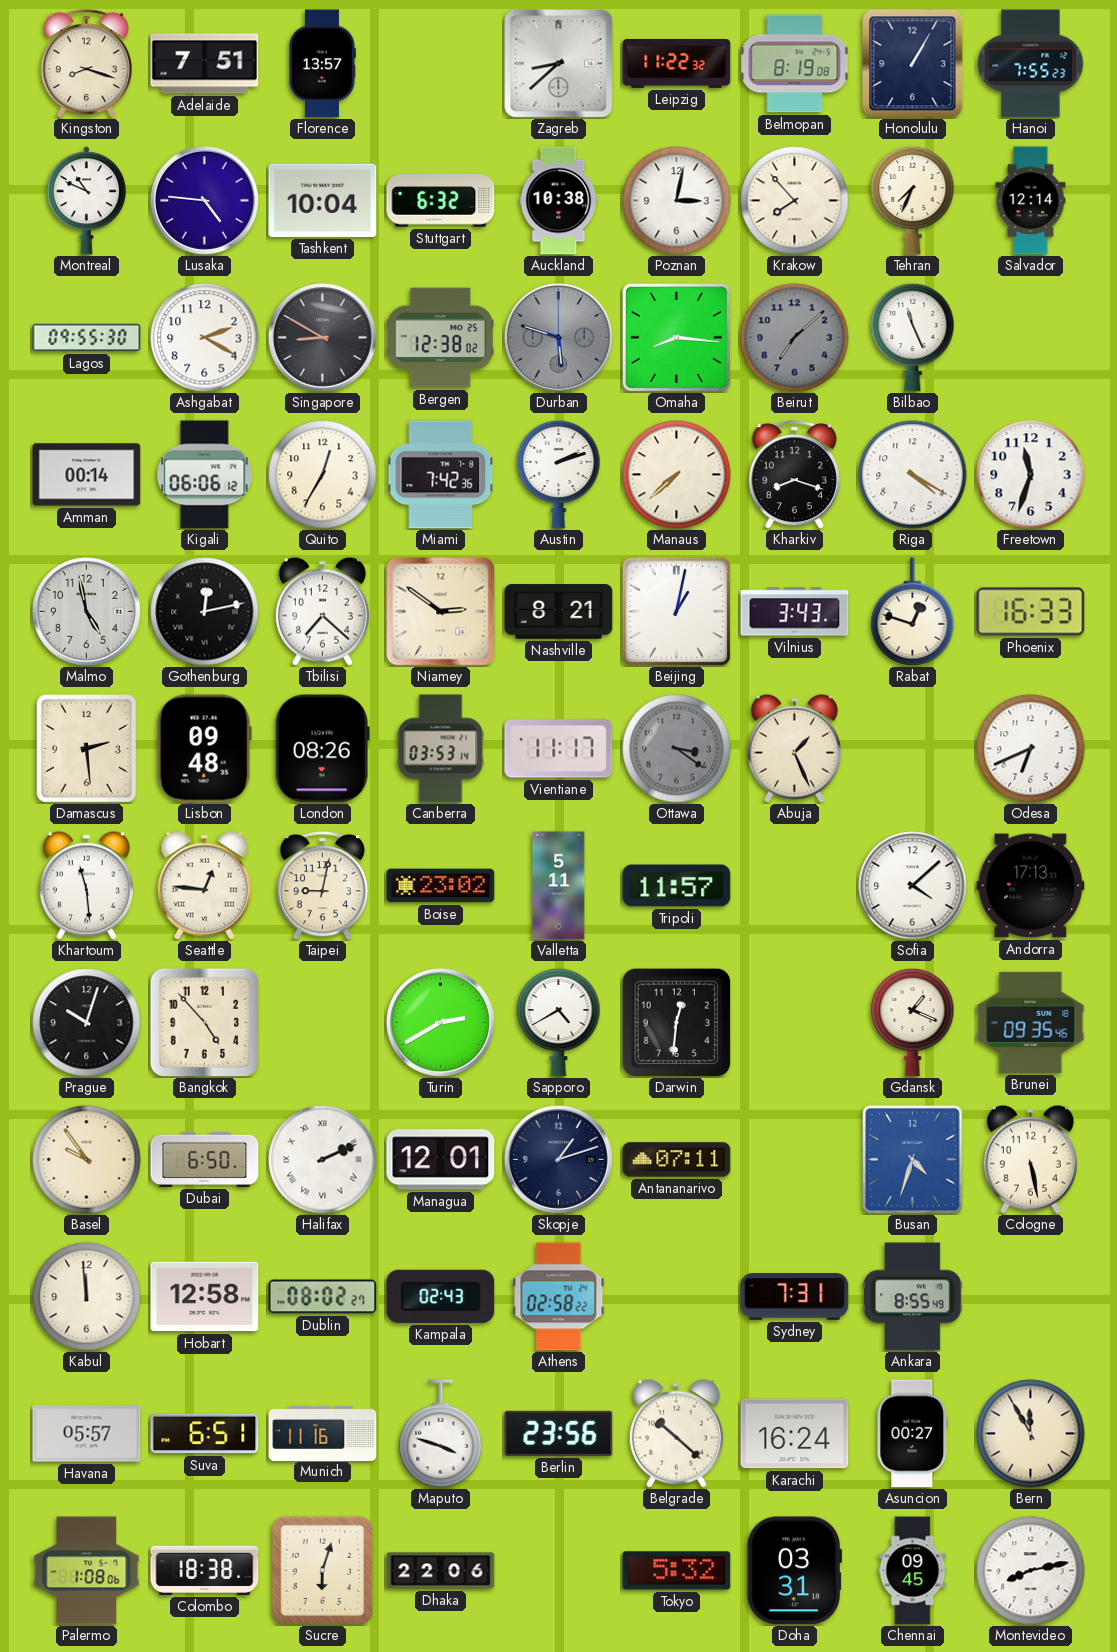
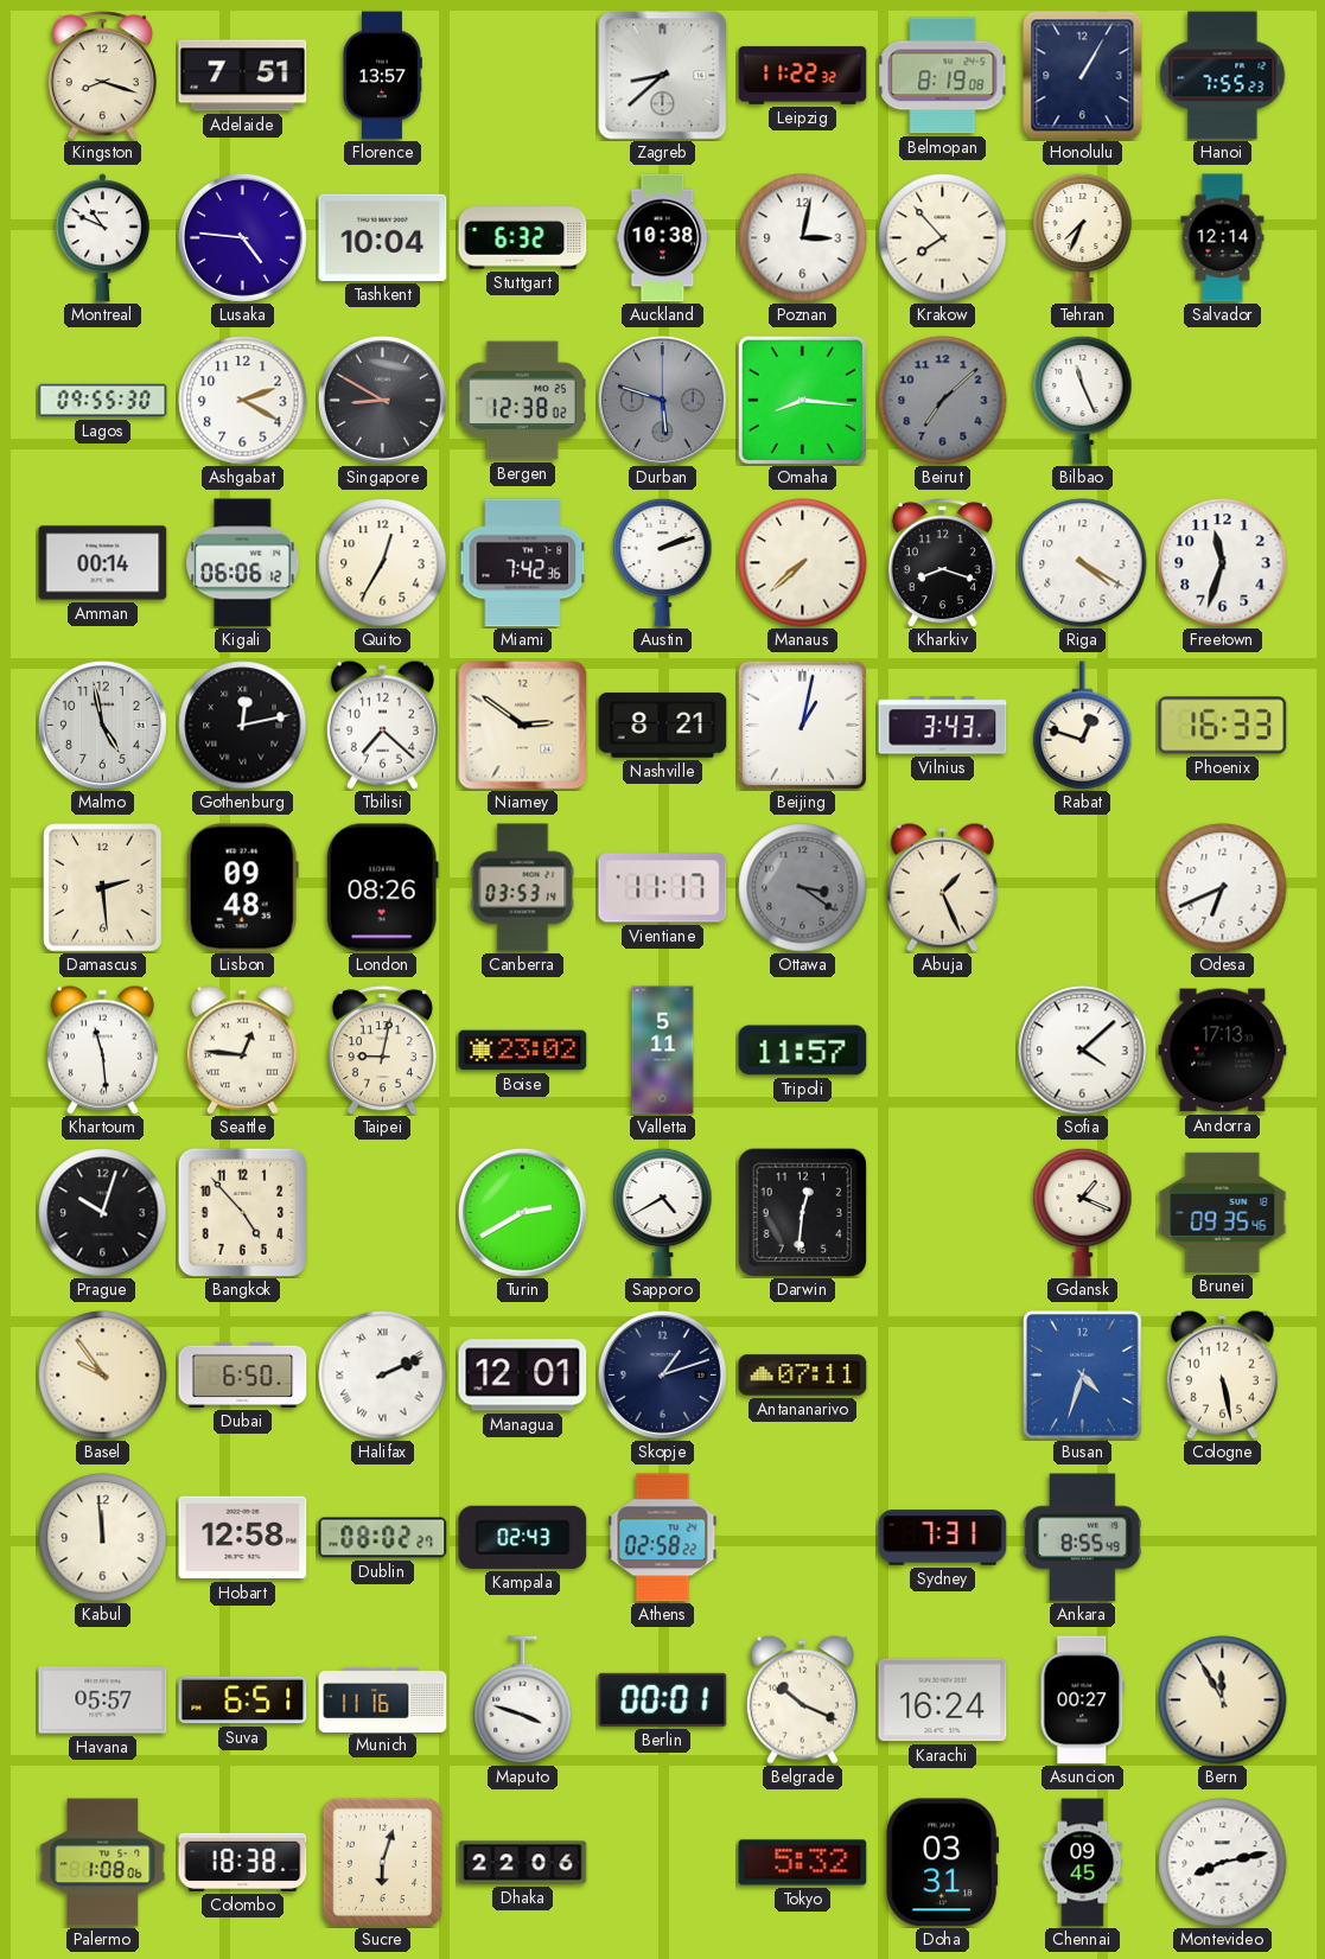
Berlin: 23:56 -> 00:01 (663, 1699)
Belgrade: 10:22 -> 10:19 (802, 1699)
